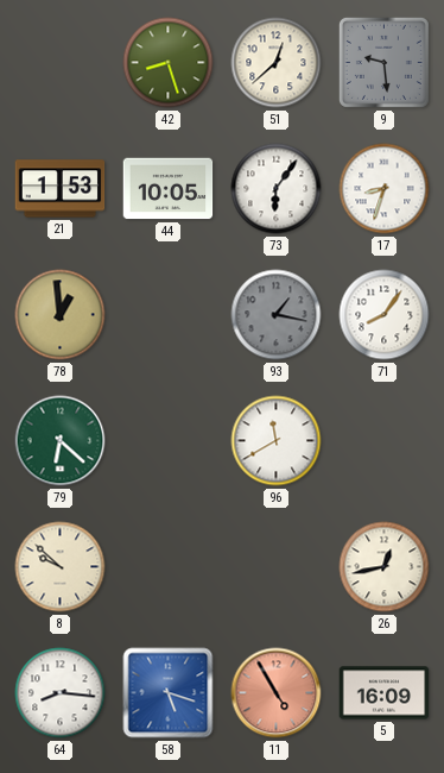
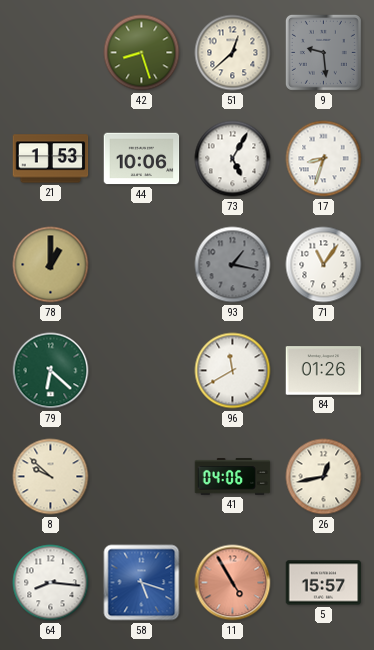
44: 10:05 -> 10:06 (142, 159)
73: 6:06 -> 5:05 (233, 159)
78: 12:59 -> 1:00 (51, 265)
71: 8:06 -> 11:06 (324, 265)
84: none -> 01:26 (324, 371)
41: none -> 04:06 (233, 477)
5: 16:09 -> 15:57 (324, 583)
